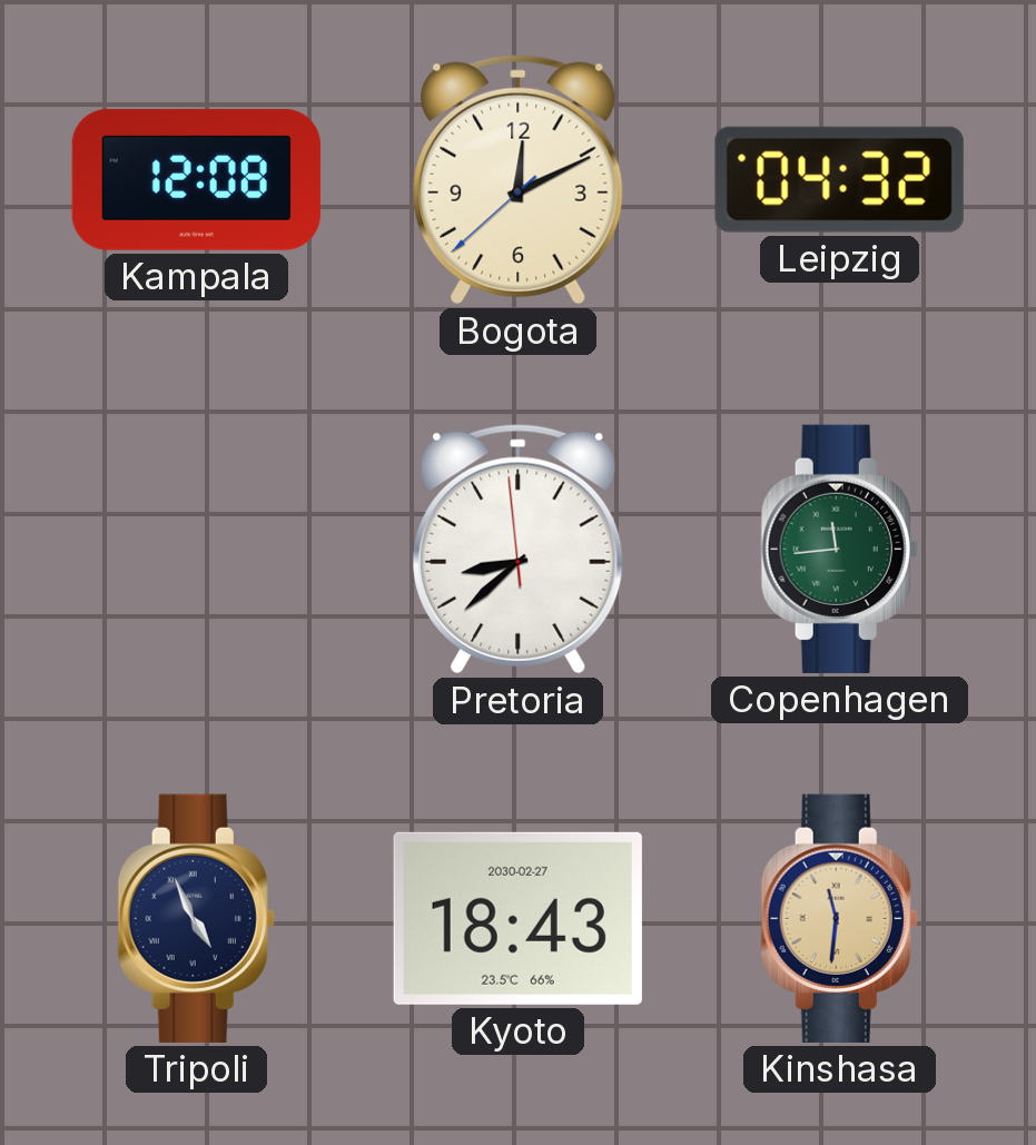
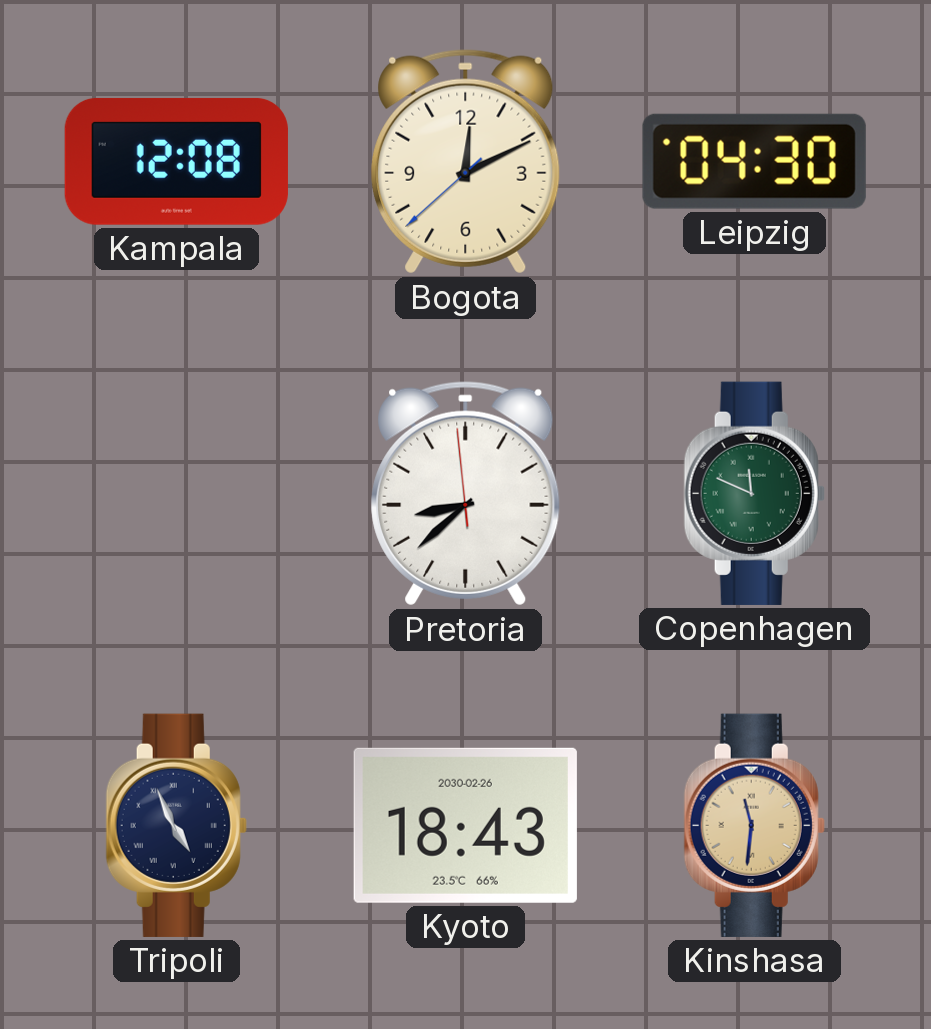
Leipzig: 04:32 -> 04:30 (754, 161)
Copenhagen: 11:44 -> 11:49 (754, 493)
Kyoto date: 2030-02-27 -> 2030-02-26 (465, 825)
